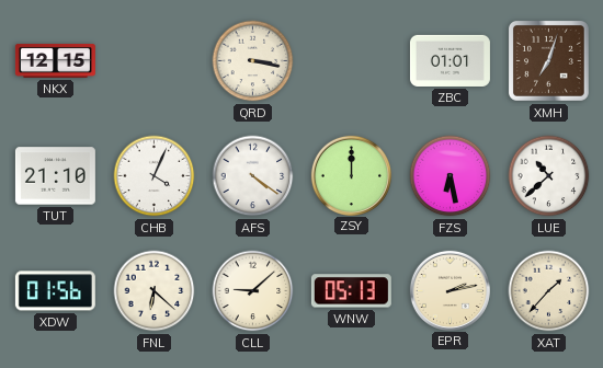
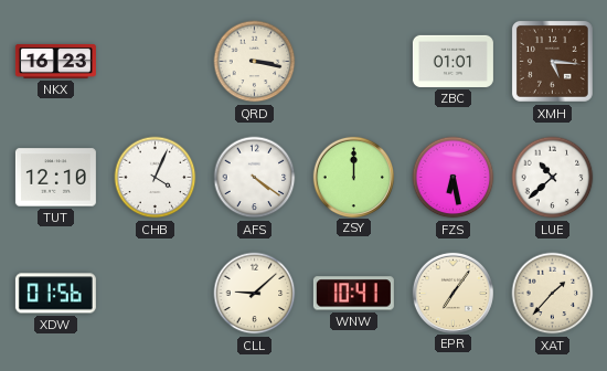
NKX: 12:15 -> 16:23 (55, 61)
XMH: 7:03 -> 5:16 (552, 61)
TUT: 21:10 -> 12:10 (55, 178)
FNL: 6:22 -> none (155, 291)
WNW: 05:13 -> 10:41 (353, 294)
EPR: 2:13 -> 7:06 (452, 293)
